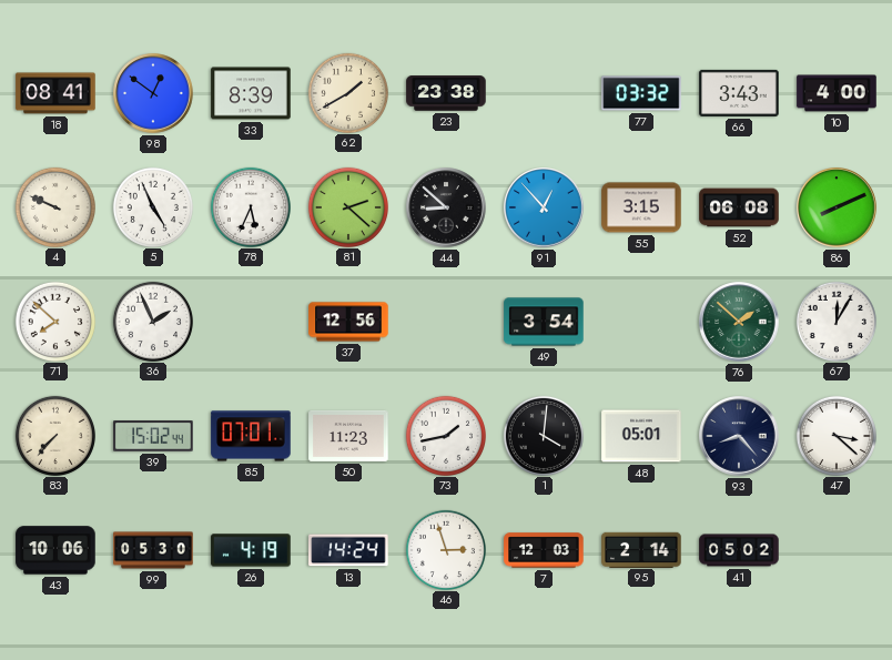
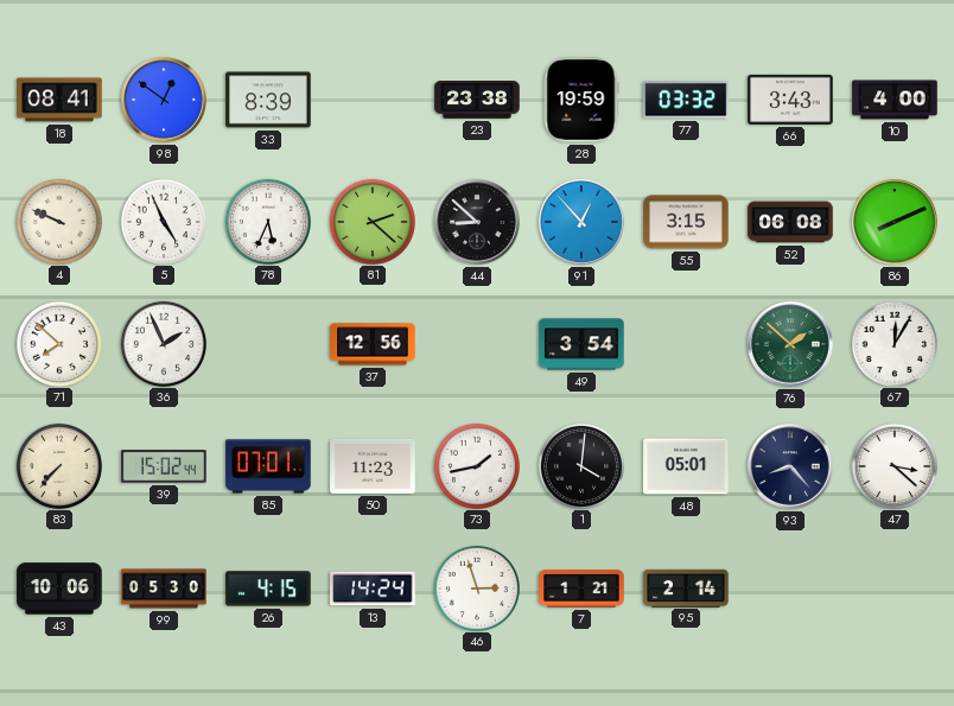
62: 1:40 -> none (347, 92)
28: none -> 19:59 (581, 100)
26: 4:19 -> 4:15 (268, 589)
7: 12:03 -> 1:21 (581, 589)
41: 05:02 -> none (739, 550)
